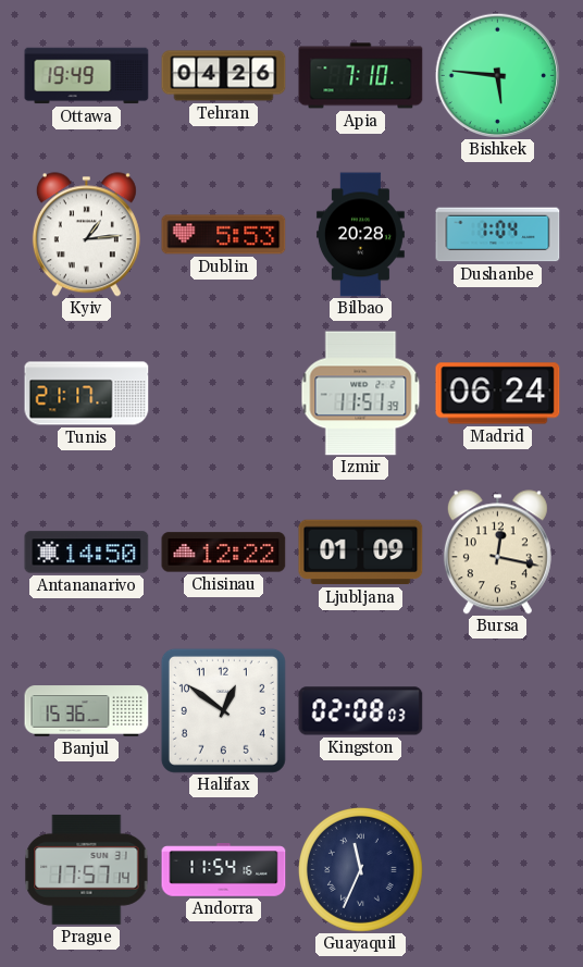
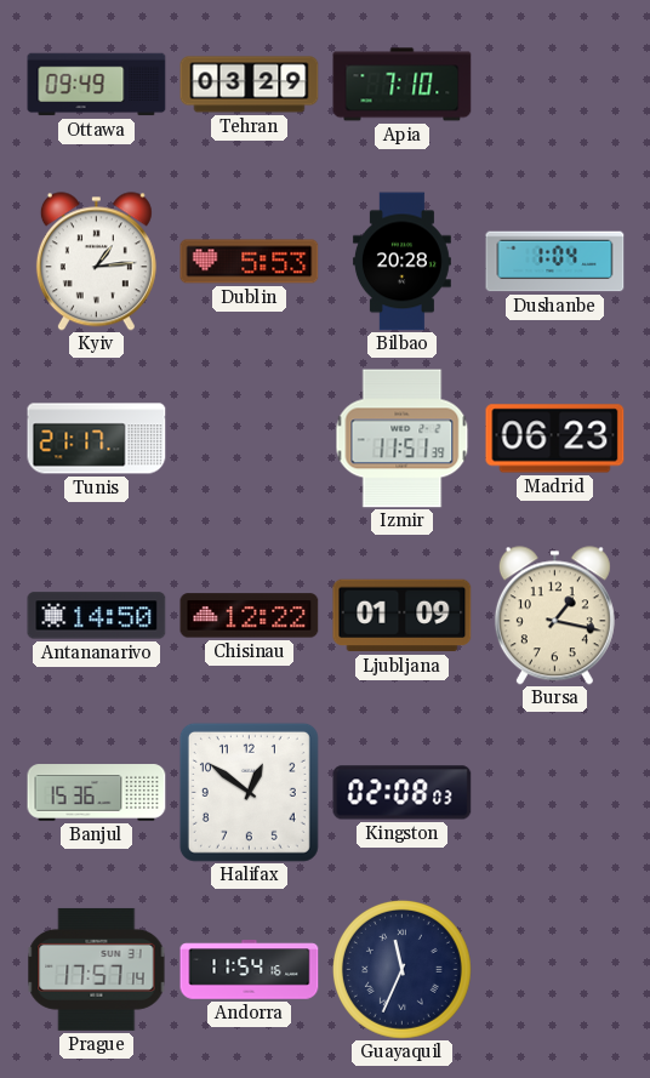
Ottawa: 19:49 -> 09:49 (97, 85)
Tehran: 04:26 -> 03:29 (250, 85)
Bishkek: 5:46 -> none (497, 75)
Madrid: 06:24 -> 06:23 (555, 439)
Bursa: 12:17 -> 1:17 (554, 616)
